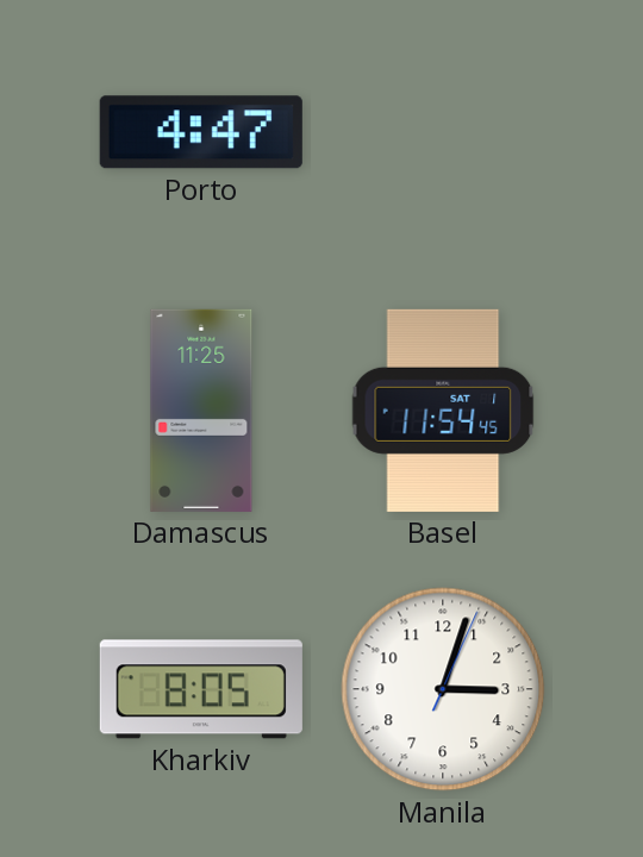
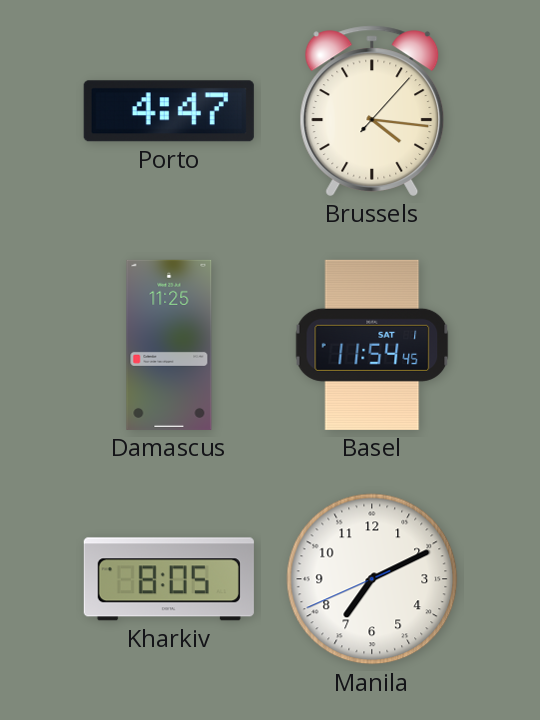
Brussels: none -> 4:16 (372, 111)
Manila: 3:03 -> 7:10 (372, 579)
